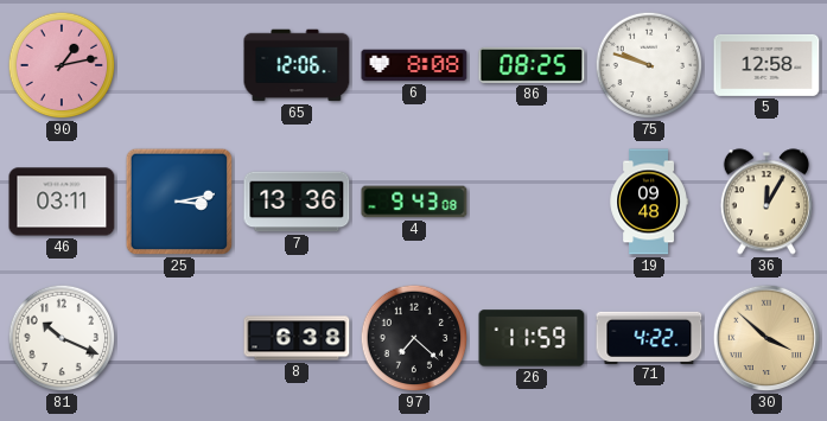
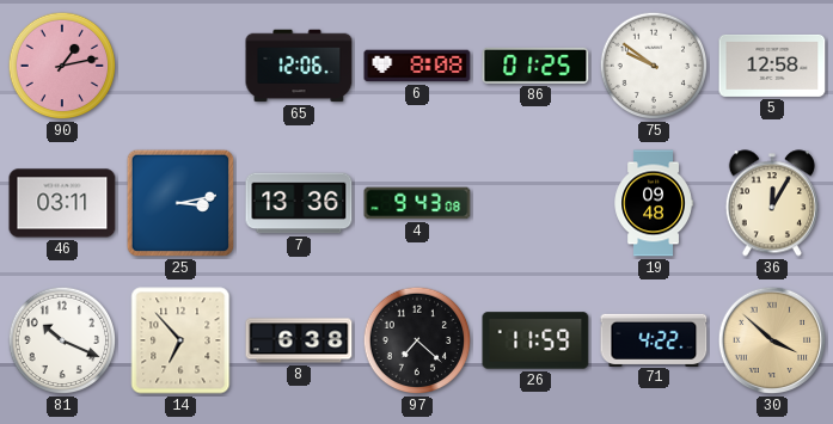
86: 08:25 -> 01:25 (535, 66)
75: 9:48 -> 9:51 (654, 66)
14: none -> 6:53 (180, 340)
